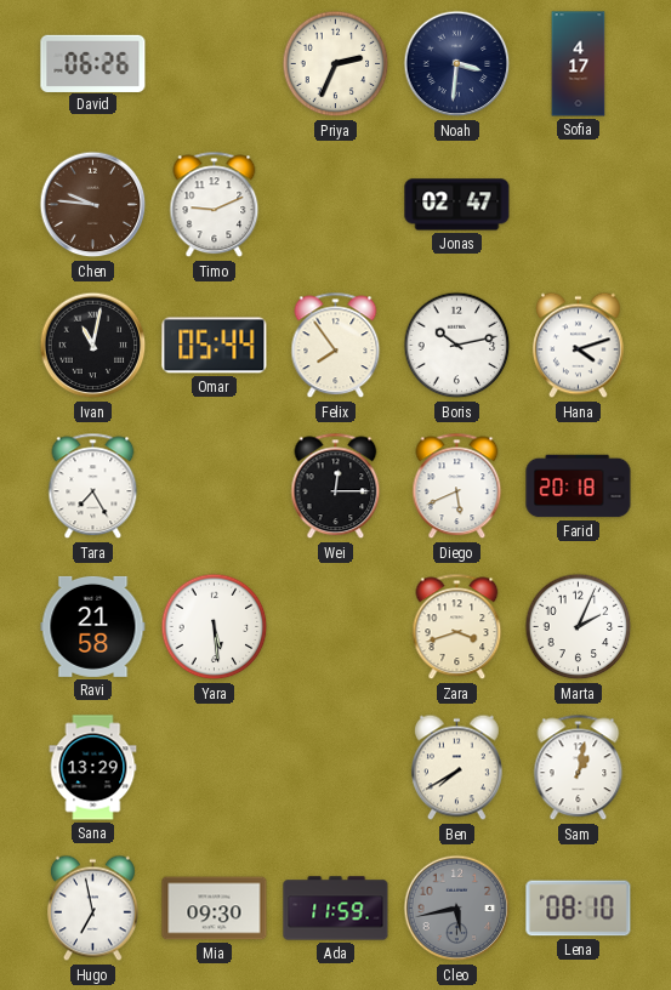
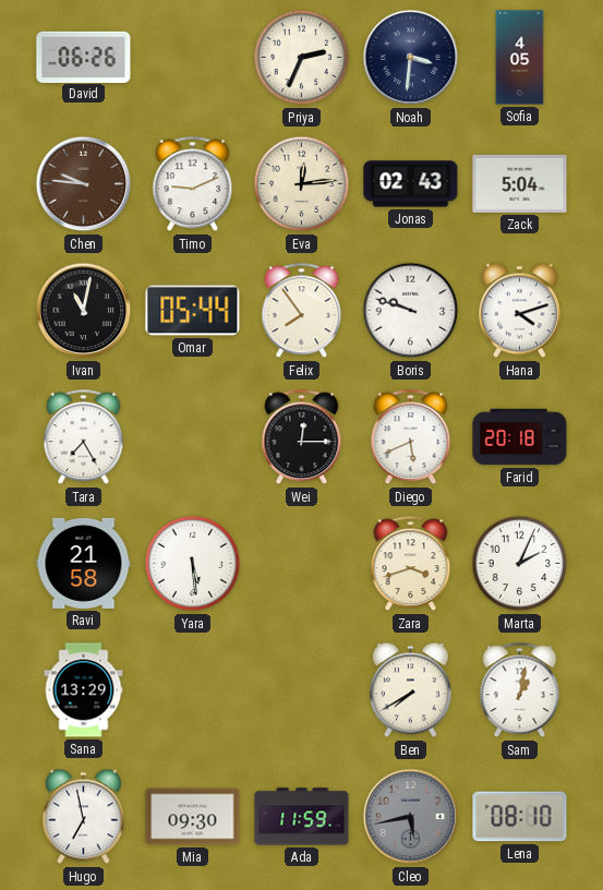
Sofia: 4:17 -> 4:05 (520, 58)
Eva: none -> 12:14 (302, 184)
Jonas: 02:47 -> 02:43 (411, 184)
Zack: none -> 5:04 (520, 183)
Boris: 10:13 -> 9:48 (411, 311)
